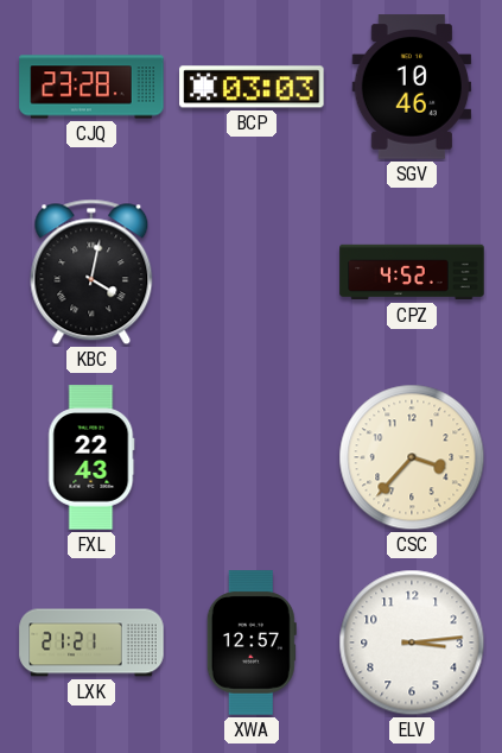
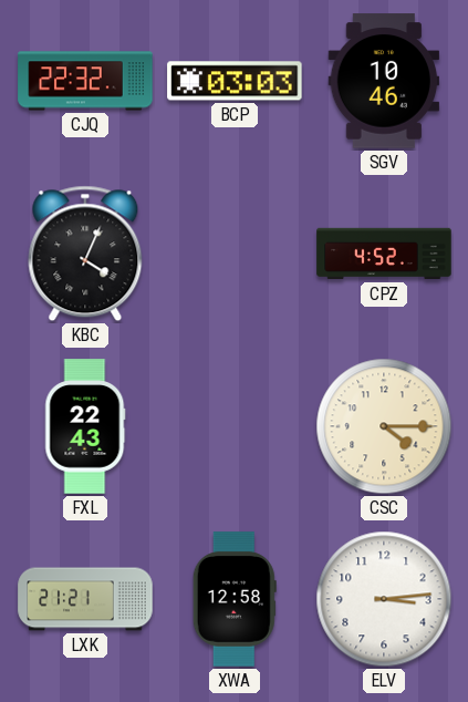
CJQ: 23:28 -> 22:32 (85, 81)
KBC: 4:02 -> 4:04 (85, 254)
CSC: 3:37 -> 4:15 (384, 426)
XWA: 12:57 -> 12:58 (235, 599)
